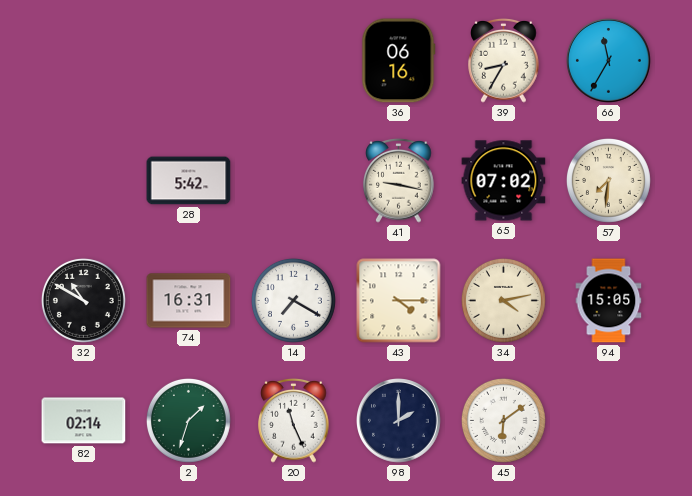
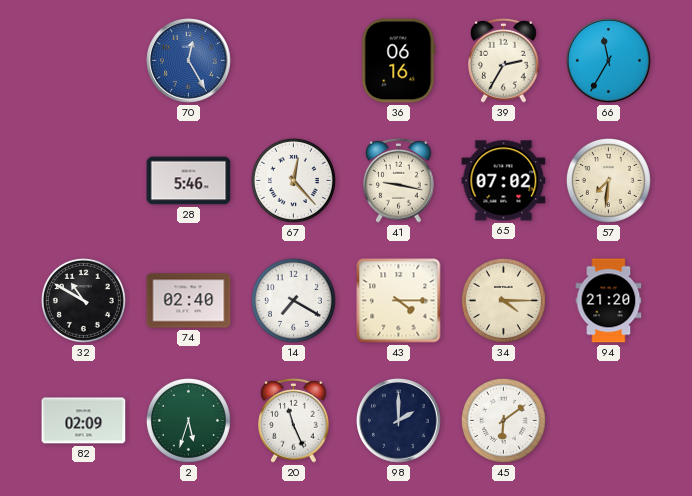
70: none -> 12:25 (189, 61)
39: 8:35 -> 2:35 (504, 60)
28: 5:42 -> 5:46 (189, 181)
67: none -> 12:23 (293, 180)
74: 16:31 -> 02:40 (189, 301)
34: 4:13 -> 4:15 (503, 300)
94: 15:05 -> 21:20 (609, 301)
82: 02:14 -> 02:09 (84, 421)
2: 1:33 -> 5:33 (188, 420)
